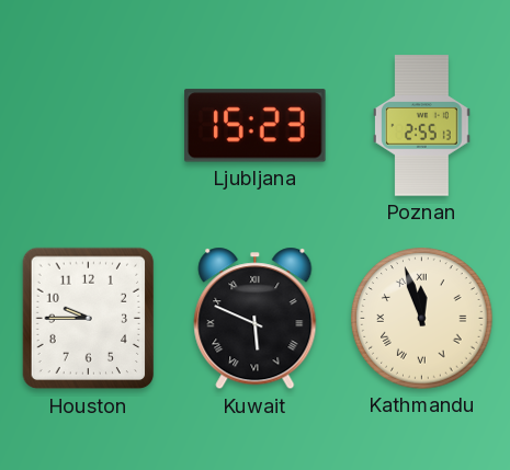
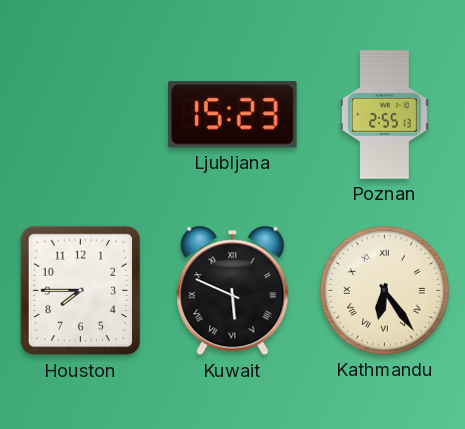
Houston: 9:45 -> 7:45 (81, 291)
Kathmandu: 11:57 -> 6:24 (385, 291)
